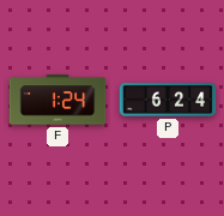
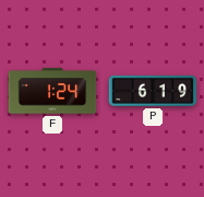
P: 6:24 -> 6:19 (153, 92)
